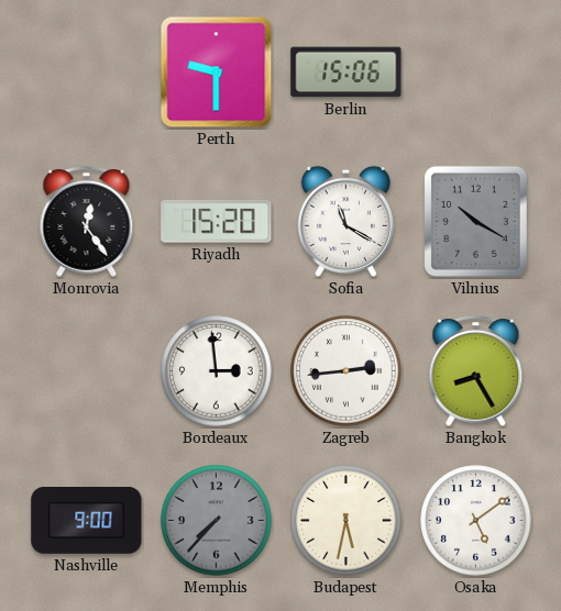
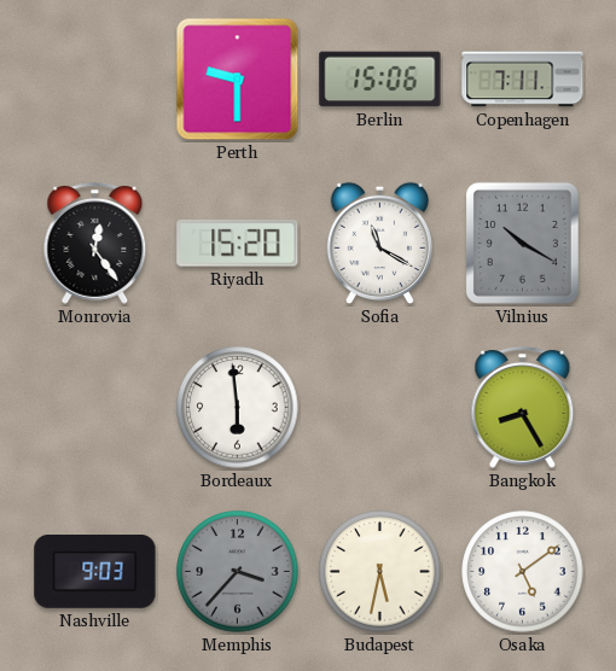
Copenhagen: none -> 7:11 (523, 80)
Bordeaux: 2:59 -> 5:59 (238, 408)
Zagreb: 2:44 -> none (346, 371)
Nashville: 9:00 -> 9:03 (95, 572)
Memphis: 7:37 -> 3:37 (238, 572)
